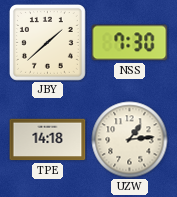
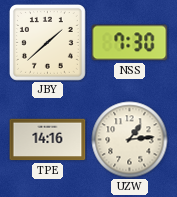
TPE: 14:18 -> 14:16 (48, 140)
